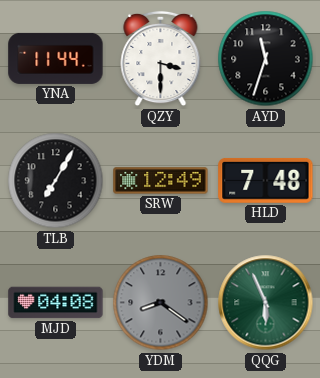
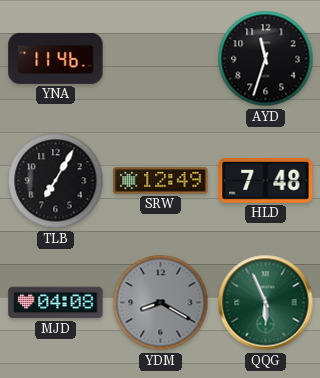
YNA: 11:44 -> 11:46 (56, 58)
QZY: 3:30 -> none (161, 59)
YDM: 8:21 -> 8:20 (161, 303)
